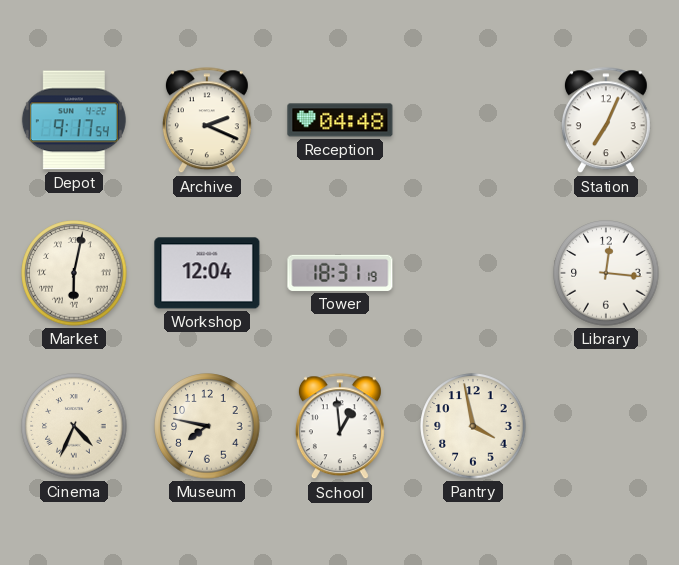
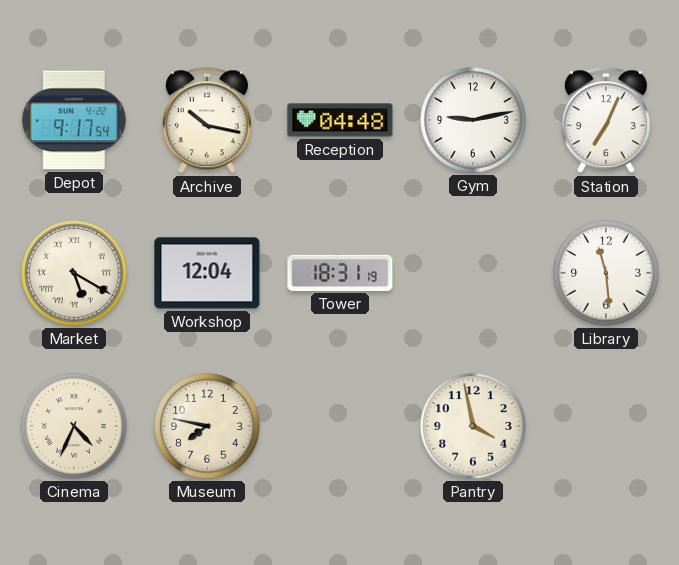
Archive: 2:19 -> 10:17 (207, 121)
Gym: none -> 9:13 (473, 120)
Market: 6:02 -> 5:20 (74, 273)
Library: 12:16 -> 11:29 (606, 273)
School: 12:59 -> none (340, 427)
